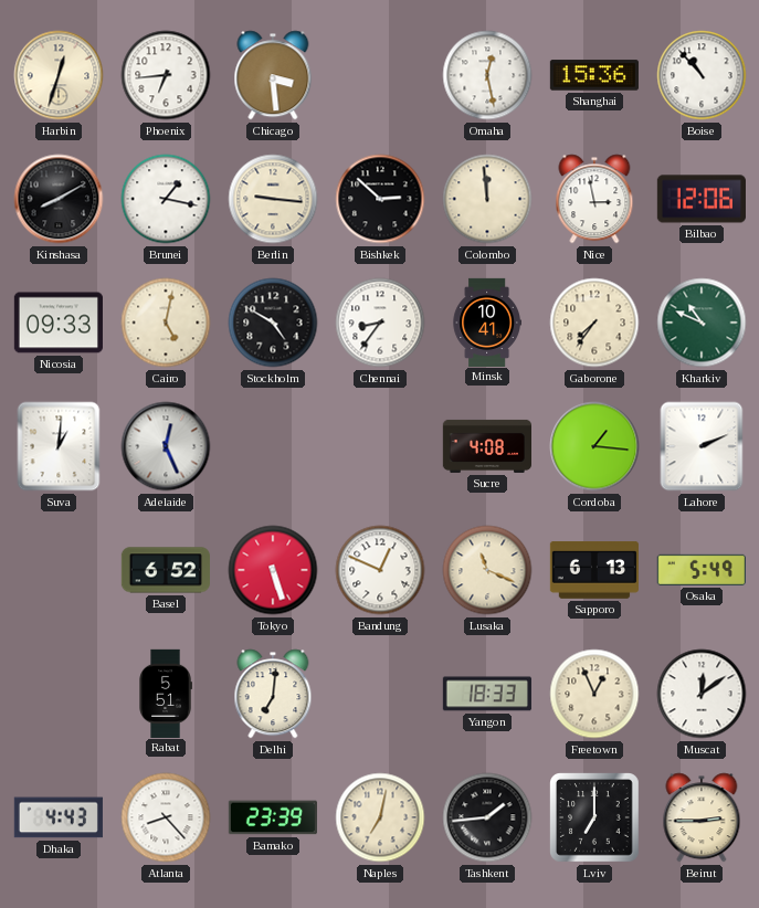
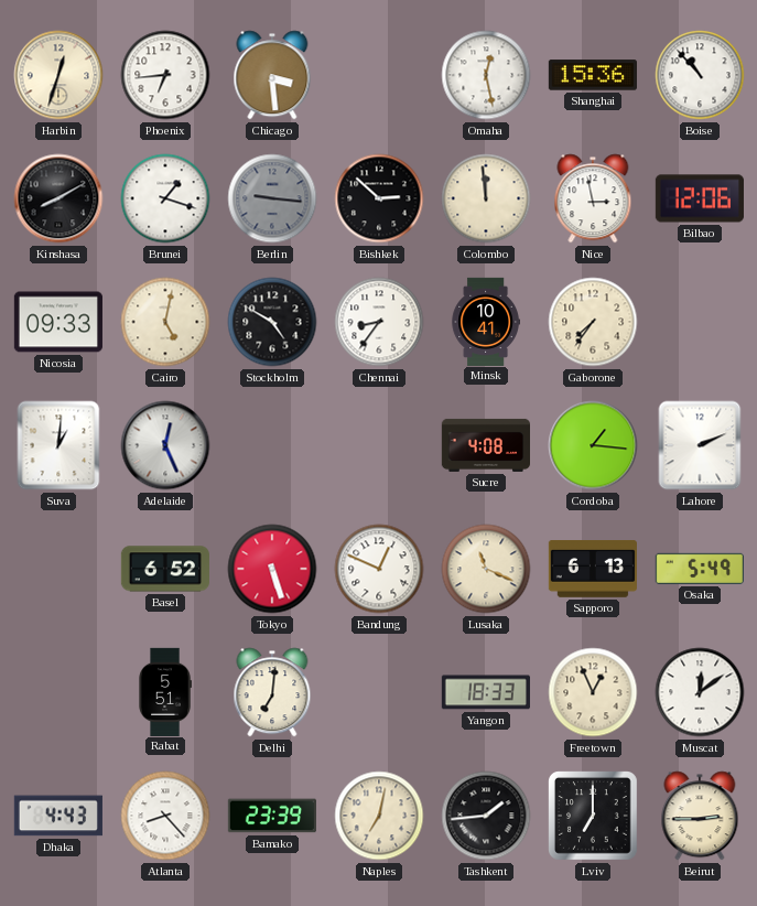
Brunei: 1:17 -> 1:18 (165, 198)
Berlin dial: cream -> grey (272, 198)
Kharkiv: 10:49 -> none (702, 323)
